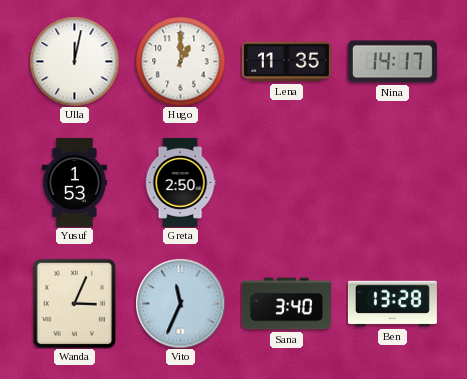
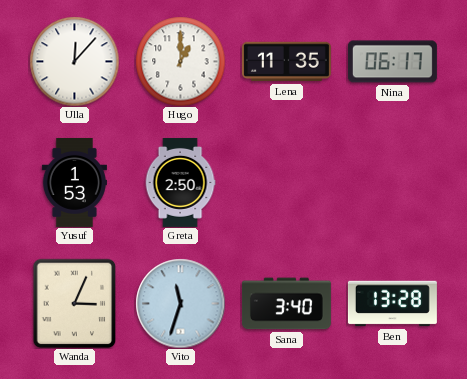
Ulla: 12:02 -> 12:07 (74, 61)
Nina: 14:17 -> 06:17 (392, 62)
Vito: 11:34 -> 11:33 (180, 303)
